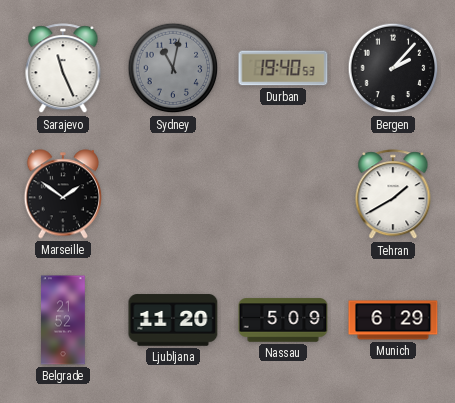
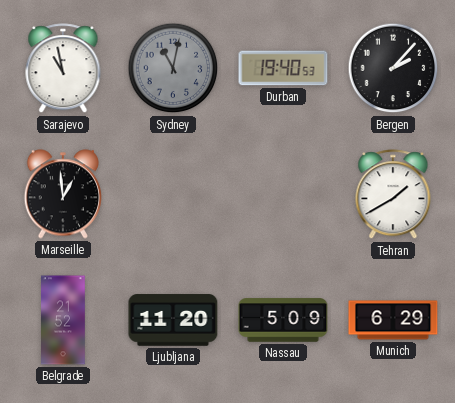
Sarajevo: 11:26 -> 10:58 (63, 69)
Marseille: 1:51 -> 12:59 (62, 194)
